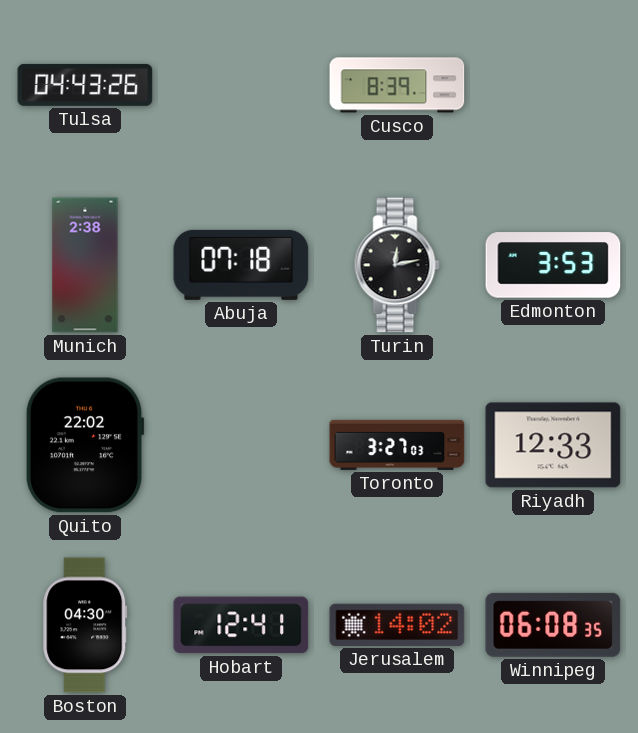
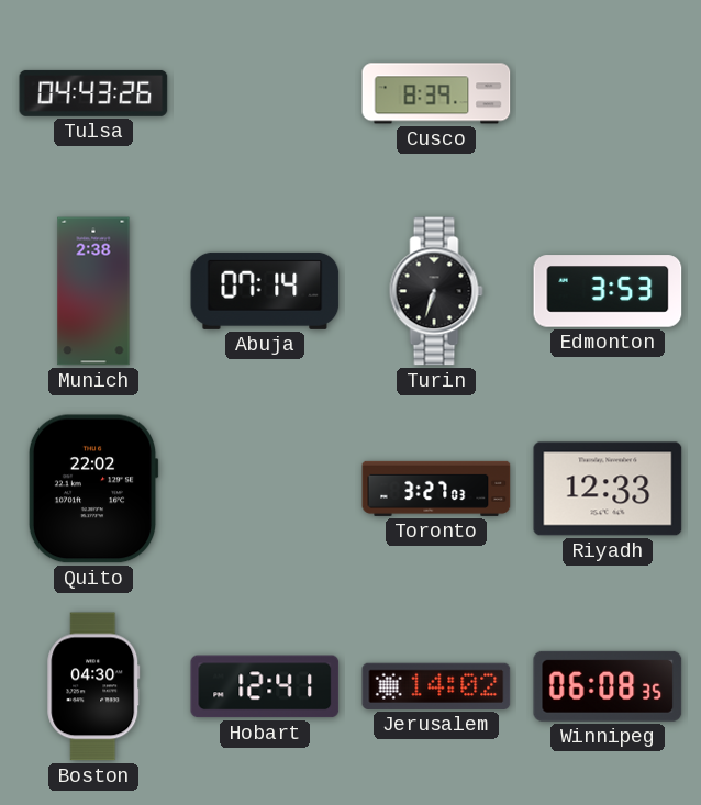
Abuja: 07:18 -> 07:14 (265, 291)
Turin: 12:13 -> 6:33 (436, 291)
